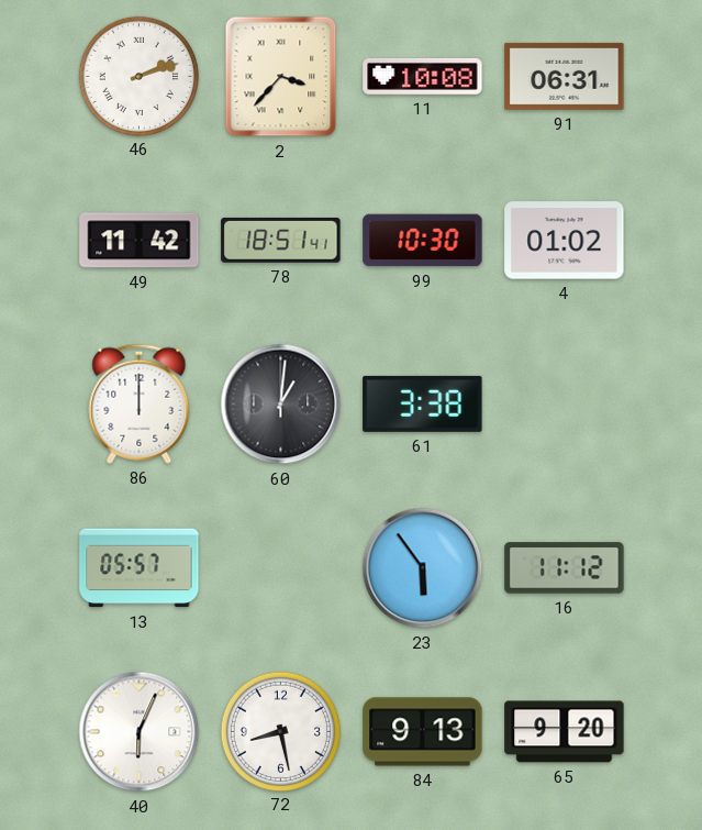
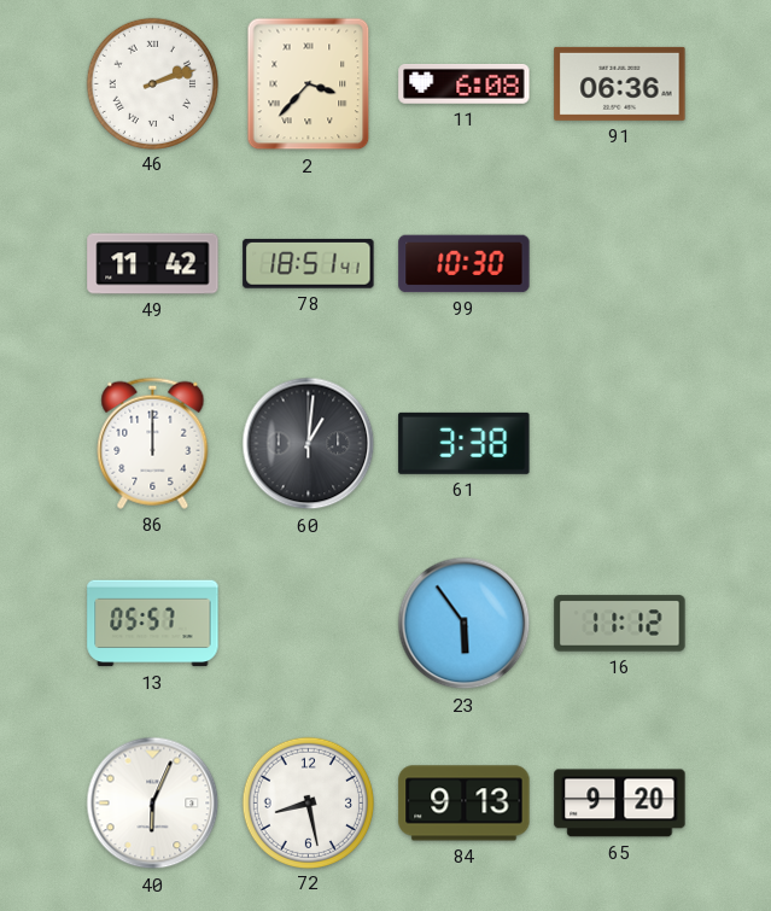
11: 10:08 -> 6:08 (465, 84)
91: 06:31 -> 06:36 (620, 83)
4: 01:02 -> none (565, 241)
